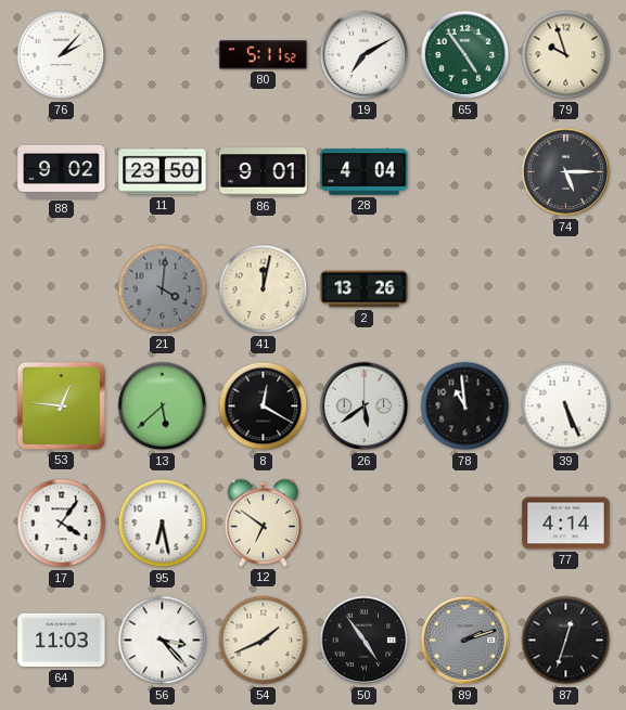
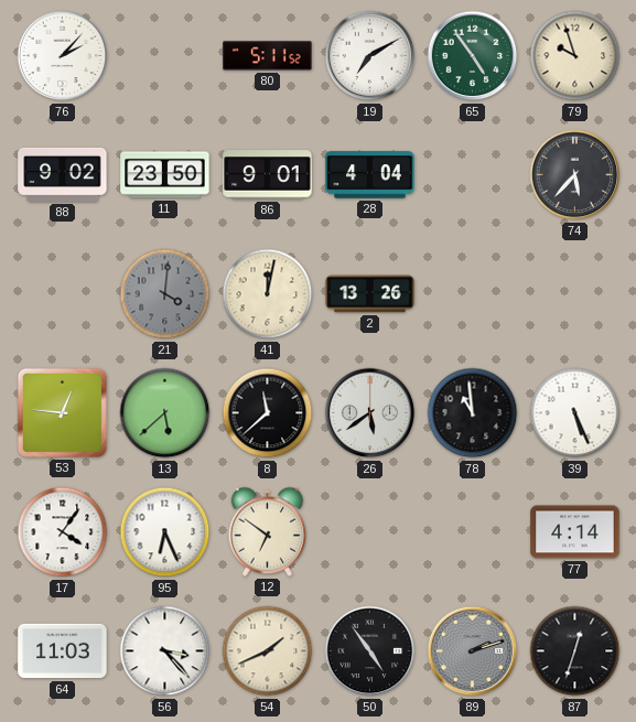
74: 5:15 -> 5:37 (575, 175)
8: 12:20 -> 11:38 (268, 413)
95: 6:28 -> 6:26 (165, 532)
